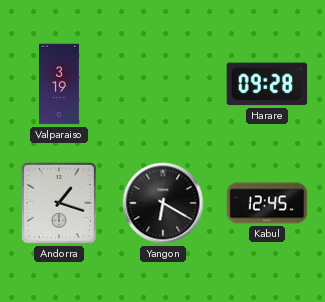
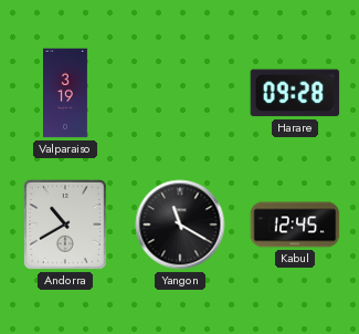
Andorra: 1:18 -> 10:40 (65, 225)
Yangon: 6:20 -> 11:20 (180, 225)
